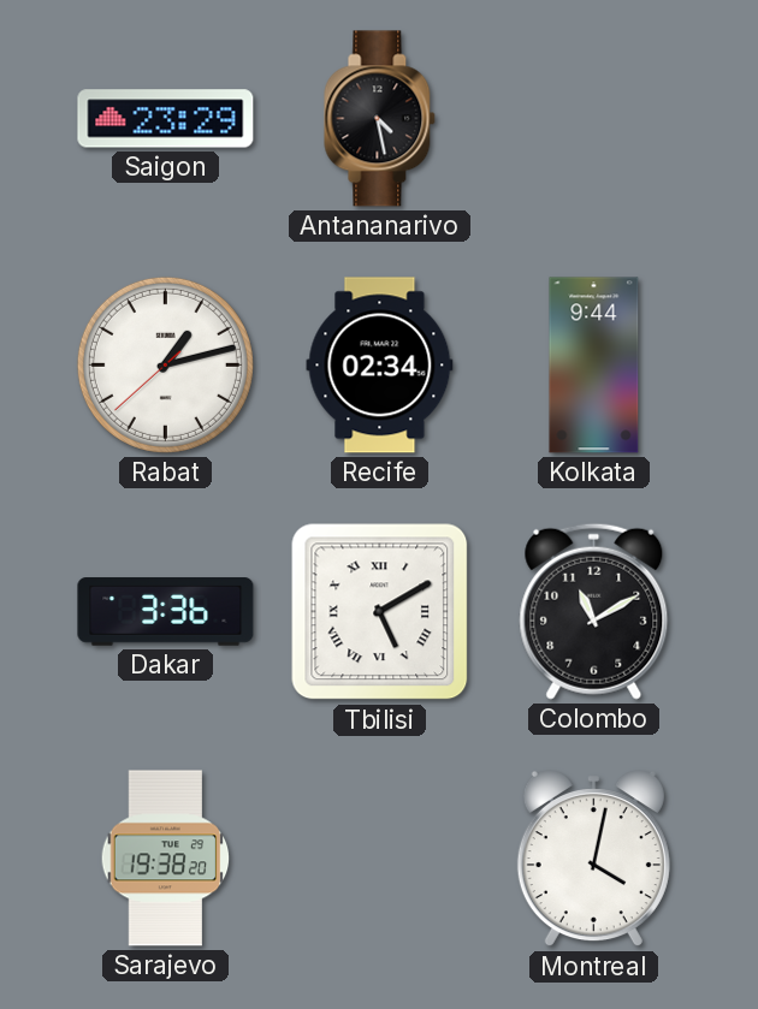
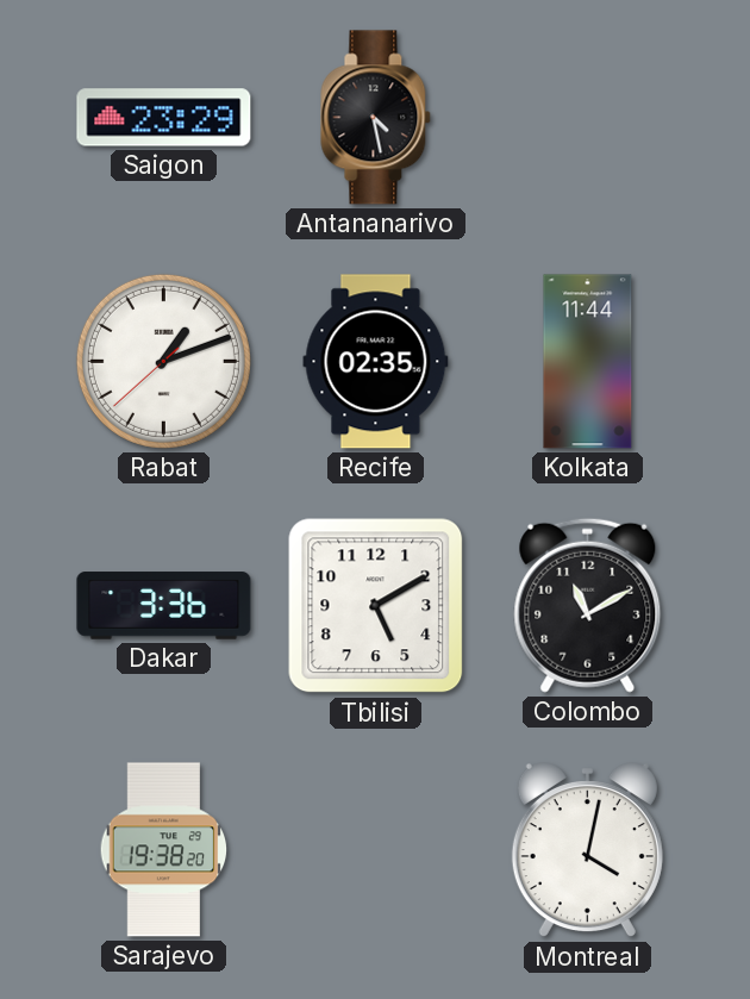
Rabat: 1:12 -> 1:11 (163, 361)
Recife: 02:34 -> 02:35 (376, 362)
Kolkata: 9:44 -> 11:44 (588, 362)
Tbilisi numerals: Roman -> Arabic (376, 606)
